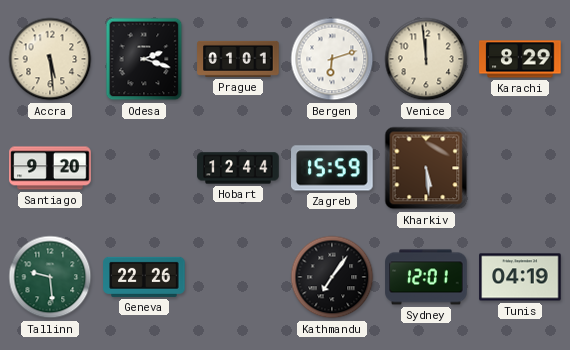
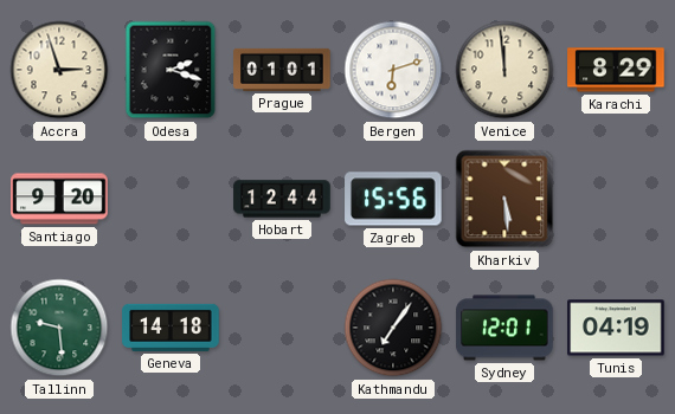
Accra: 5:29 -> 2:57 (59, 70)
Zagreb: 15:59 -> 15:56 (393, 199)
Geneva: 22:26 -> 14:18 (171, 328)
